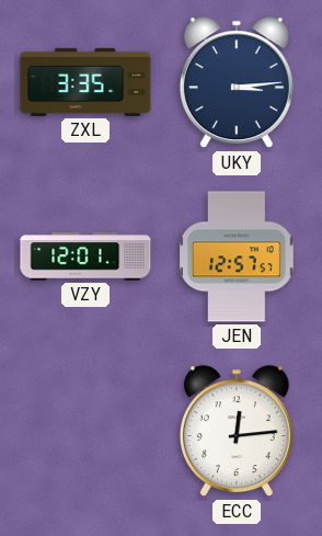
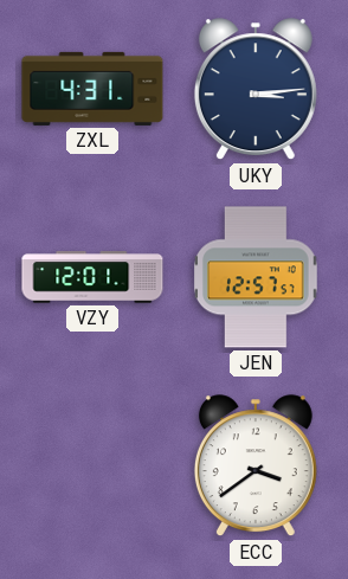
ZXL: 3:35 -> 4:31 (92, 89)
ECC: 12:14 -> 3:39 (256, 467)
